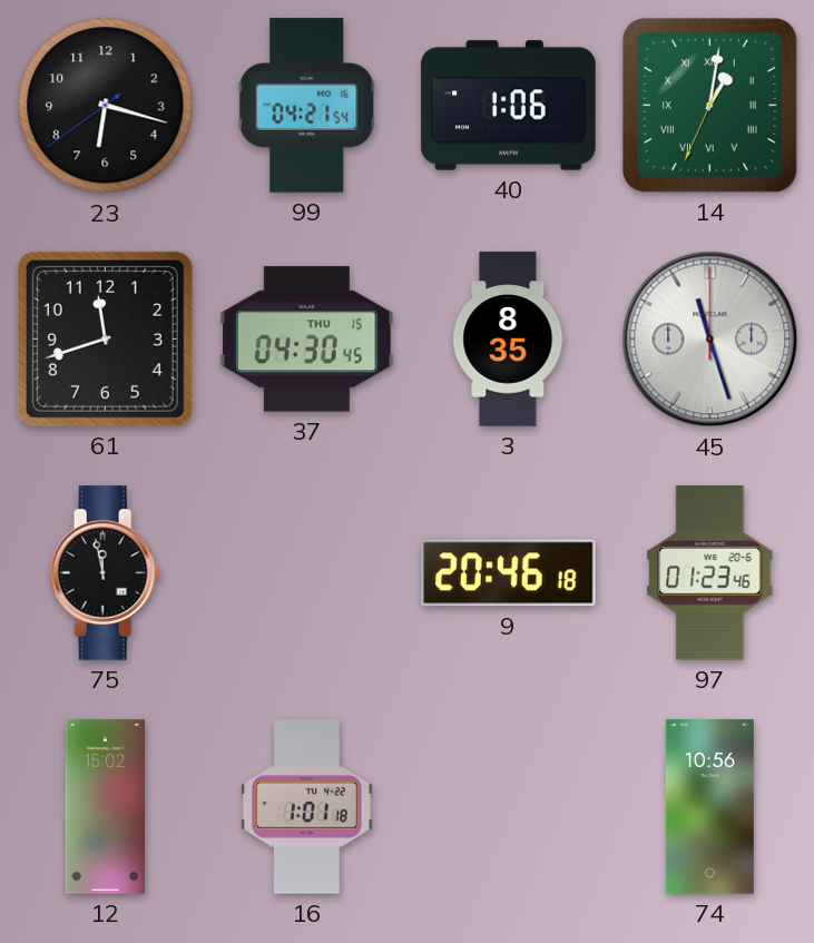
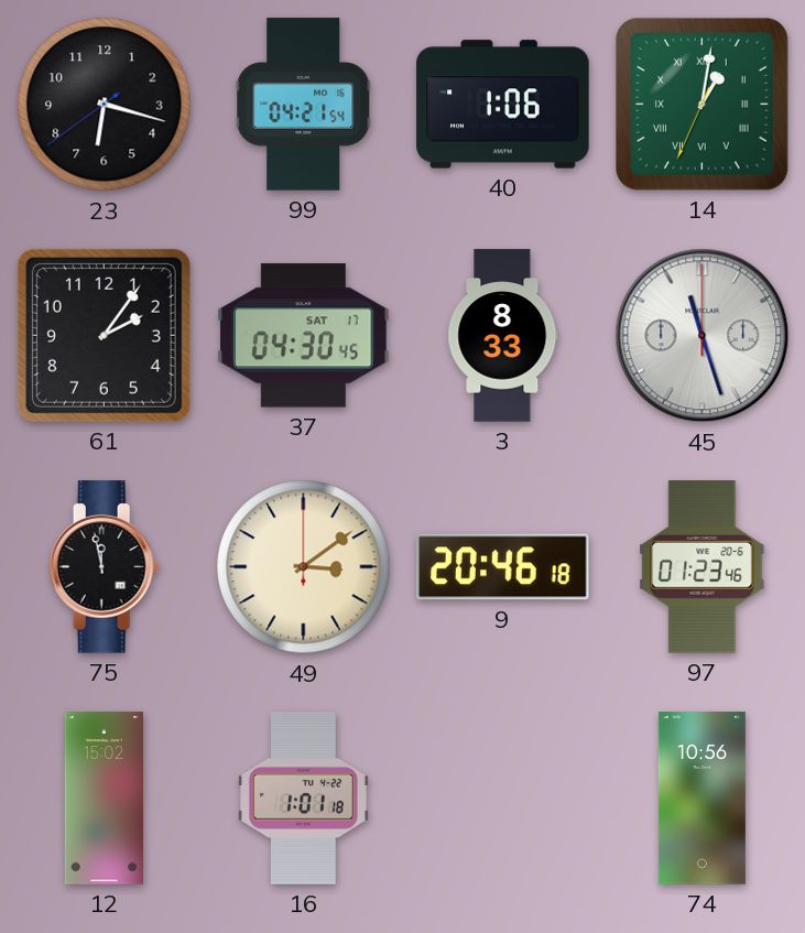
61: 11:42 -> 2:06 (104, 335)
37 date: THU 15 -> SAT 17 (304, 336)
3: 8:35 -> 8:33 (503, 336)
49: none -> 3:09 (304, 567)
